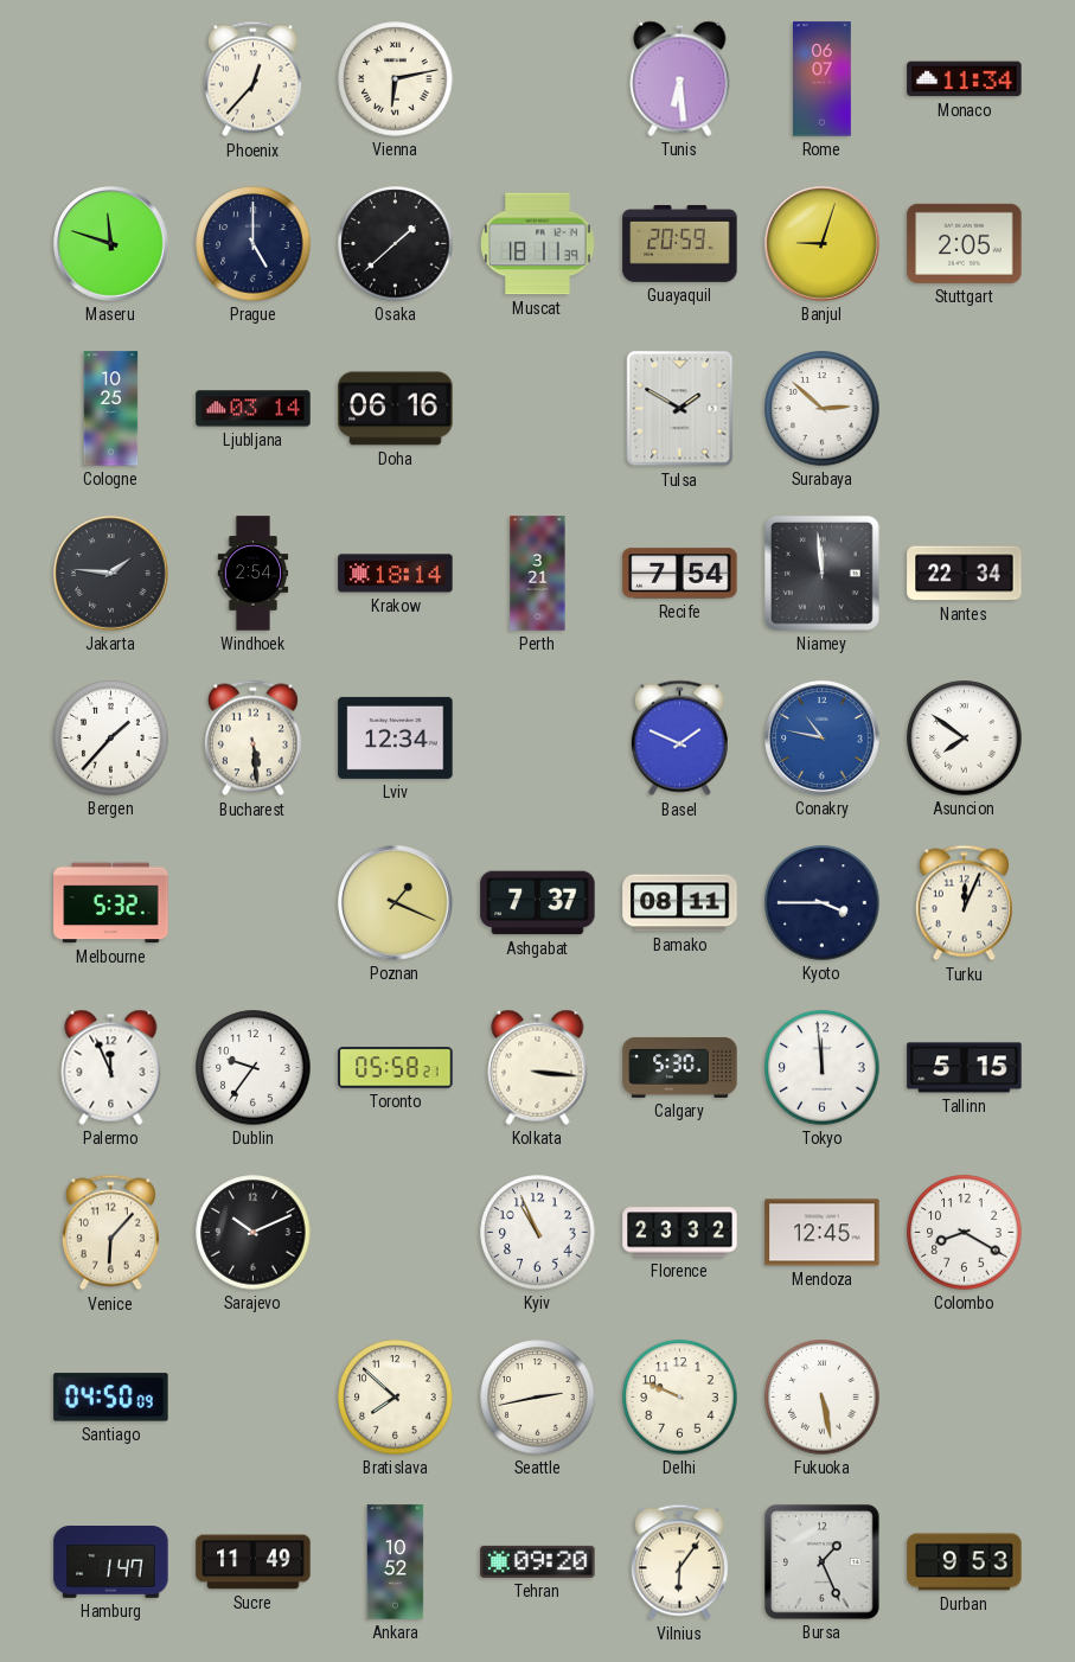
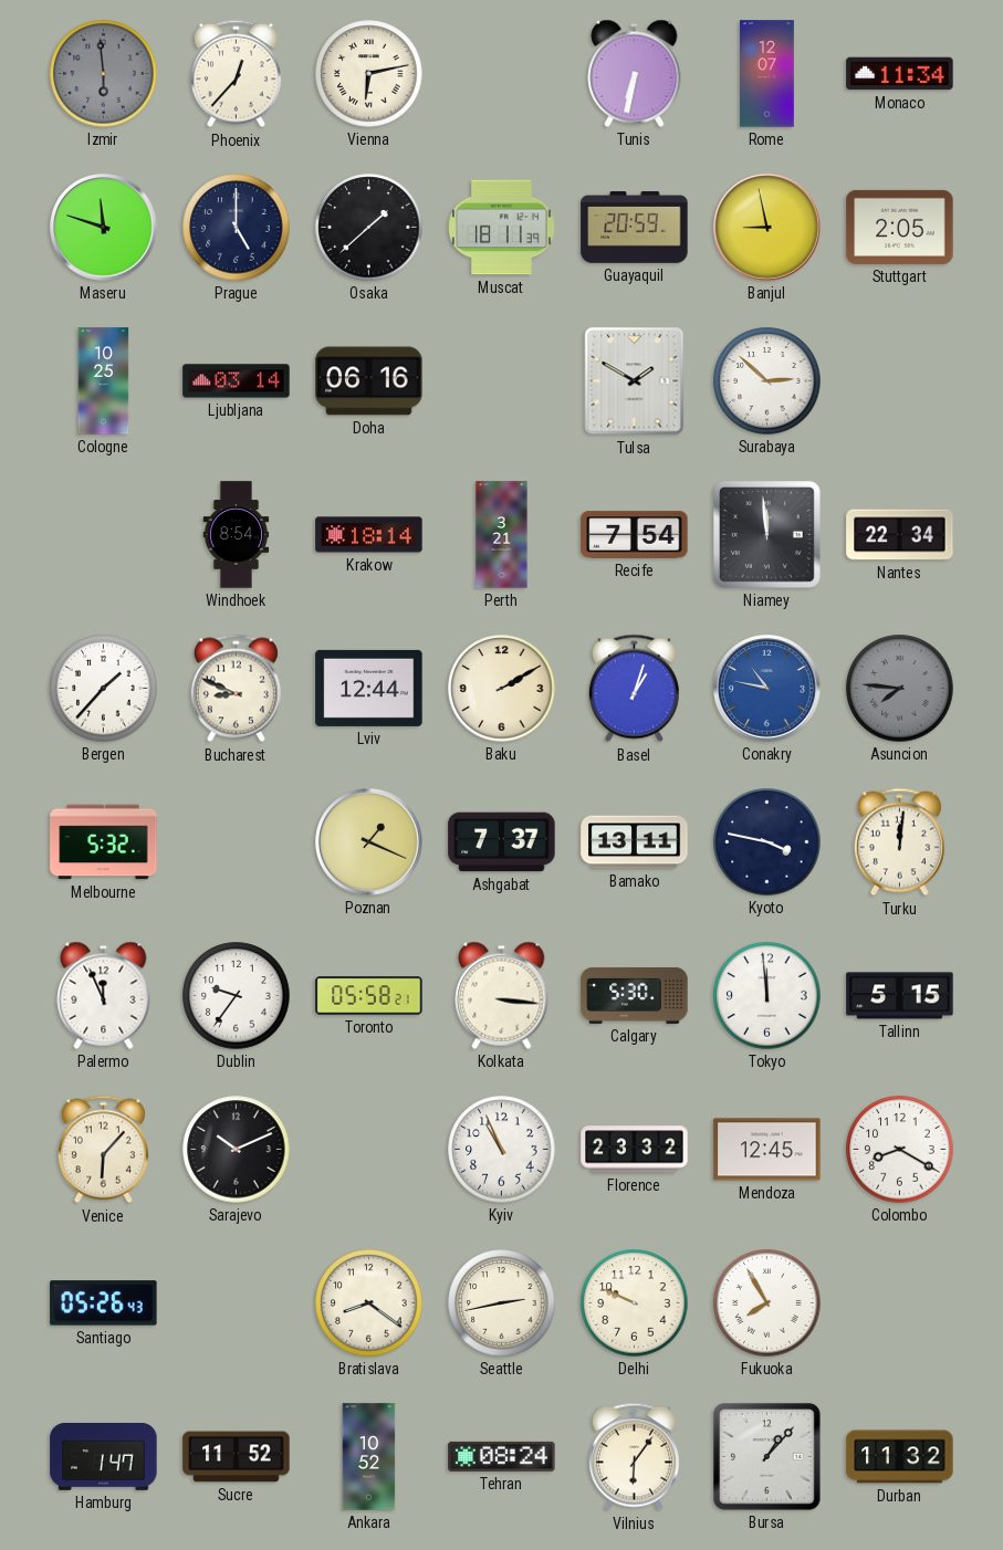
Izmir: none -> 5:59 (104, 74)
Tunis: 6:29 -> 6:32 (635, 73)
Rome: 06:07 -> 12:07 (767, 74)
Banjul: 9:03 -> 8:58 (767, 228)
Jakarta: 1:46 -> none (111, 574)
Windhoek: 2:54 -> 8:54 (237, 535)
Bucharest: 5:29 -> 8:49 (236, 689)
Lviv: 12:34 -> 12:44 (369, 688)
Baku: none -> 2:10 (502, 689)
Basel: 1:49 -> 1:03 (634, 689)
Asuncion: 7:51 -> 7:46 (900, 689)
Asuncion dial: white -> grey (900, 689)
Bamako: 08:11 -> 13:11 (635, 842)
Kyoto: 3:45 -> 3:47 (767, 842)
Turku: 12:04 -> 12:01 (899, 842)
Santiago: 04:50 -> 05:26 (104, 1303)
Bratislava: 7:52 -> 8:21 (369, 1303)
Fukuoka: 5:28 -> 7:55 (767, 1303)
Sucre: 11:49 -> 11:52 (237, 1457)
Tehran: 09:20 -> 08:24 (502, 1456)
Bursa: 1:26 -> 1:07 (766, 1456)
Durban: 9:53 -> 11:32 (900, 1457)
